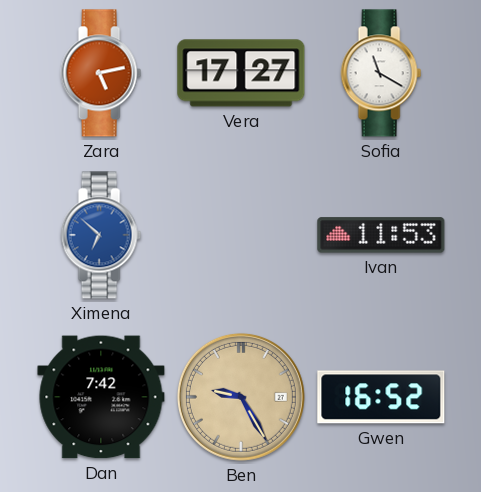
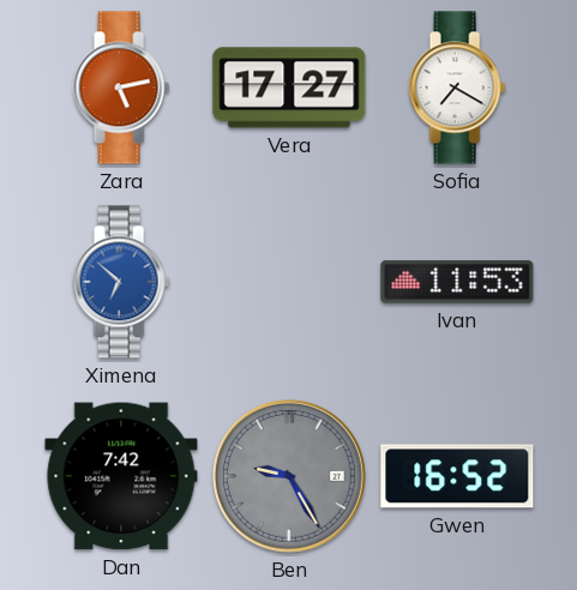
Sofia: 11:20 -> 7:20 (457, 88)
Ben dial: champagne -> grey (289, 476)
